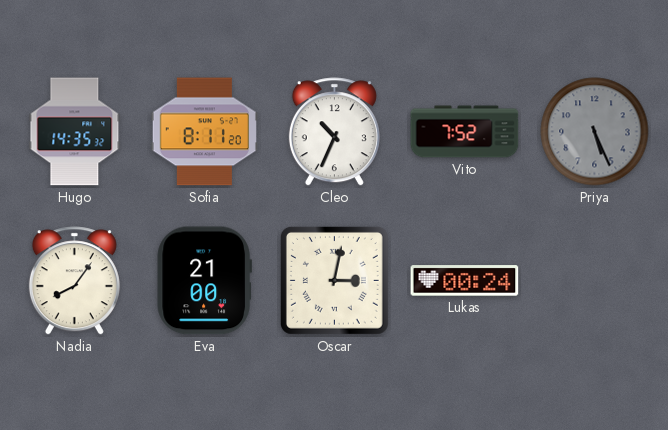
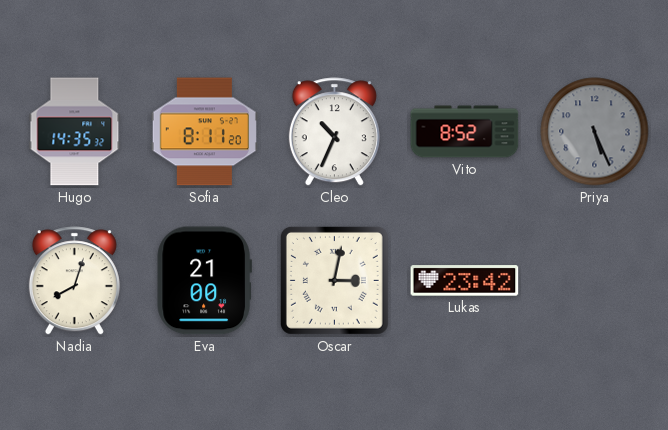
Vito: 7:52 -> 8:52 (465, 132)
Nadia: 8:06 -> 8:03 (74, 281)
Lukas: 00:24 -> 23:42 (465, 281)
